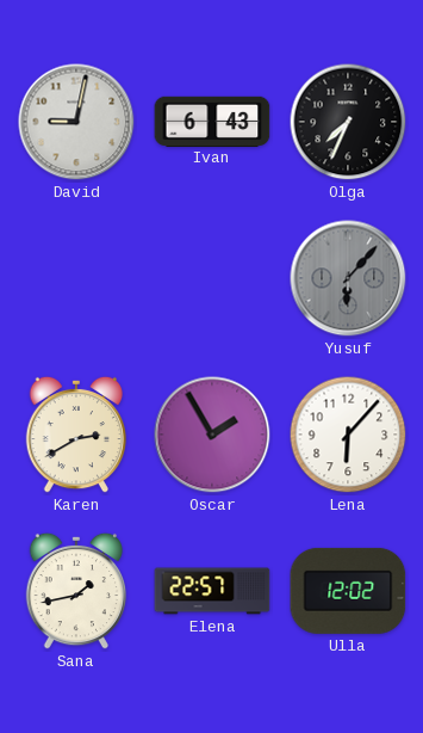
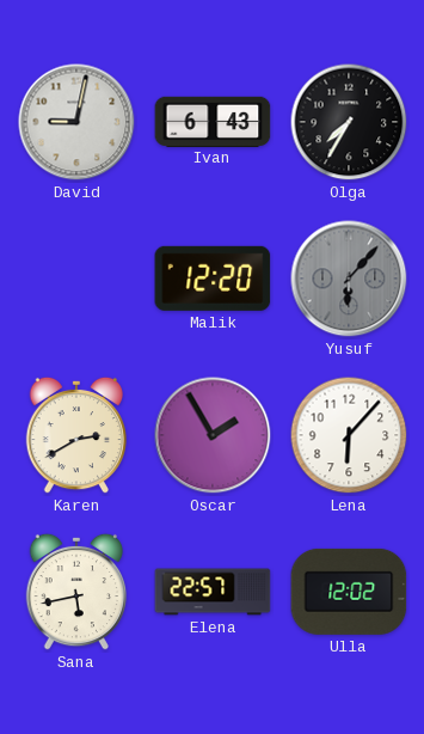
Olga: 7:34 -> 7:35 (349, 122)
Malik: none -> 12:20 (213, 279)
Sana: 1:43 -> 5:43 (75, 592)
